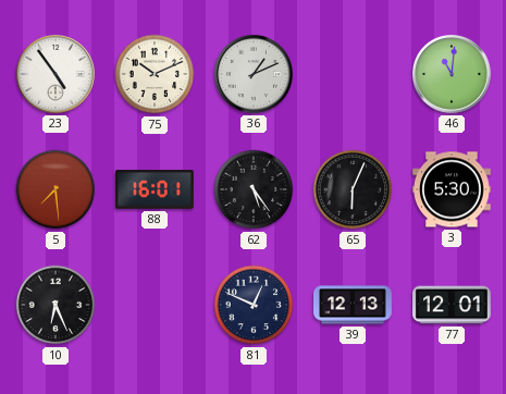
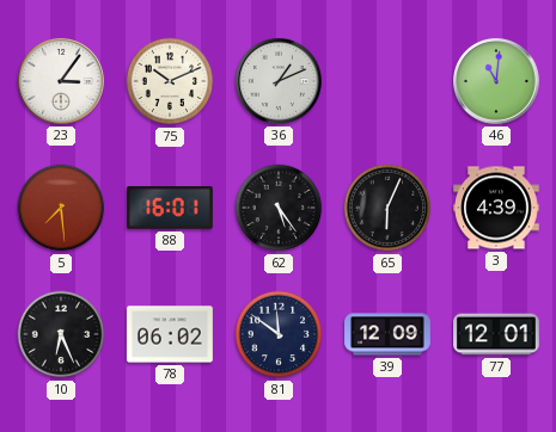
23: 4:54 -> 3:06 (61, 81)
3: 5:30 -> 4:39 (497, 208)
78: none -> 06:02 (171, 334)
81: 12:49 -> 11:51 (279, 334)
39: 12:13 -> 12:09 (387, 334)
